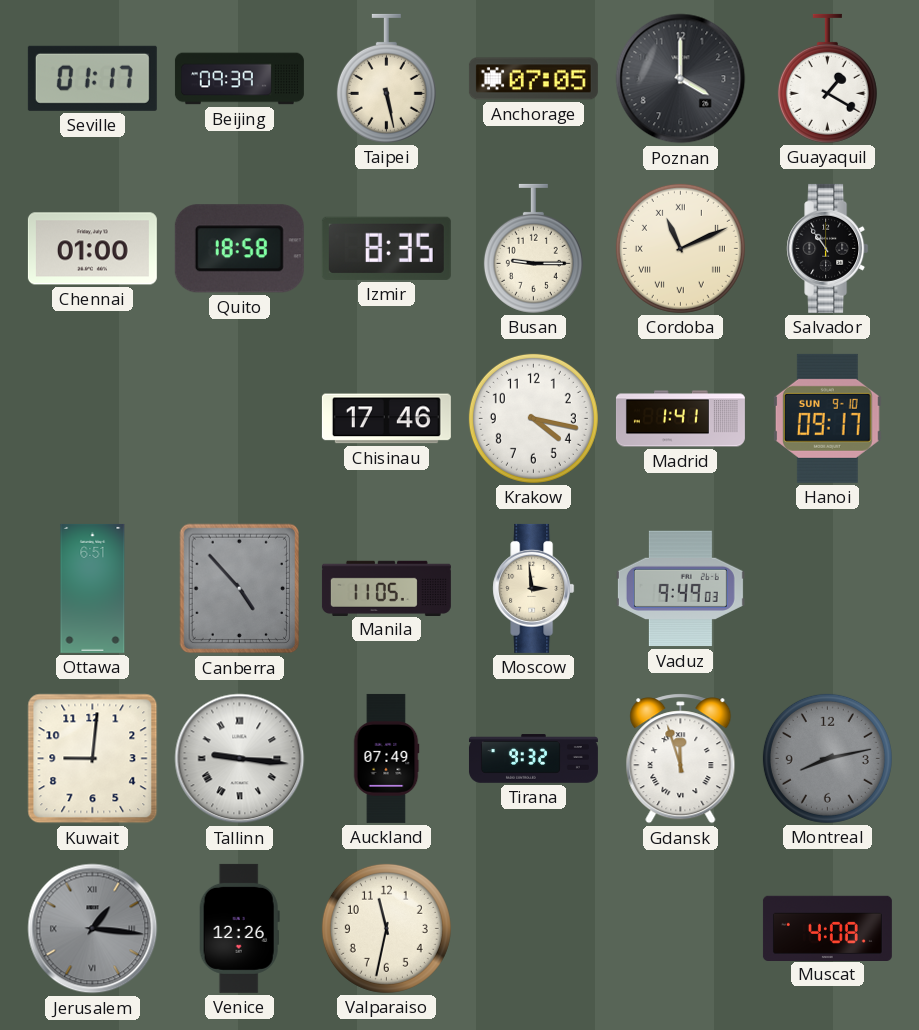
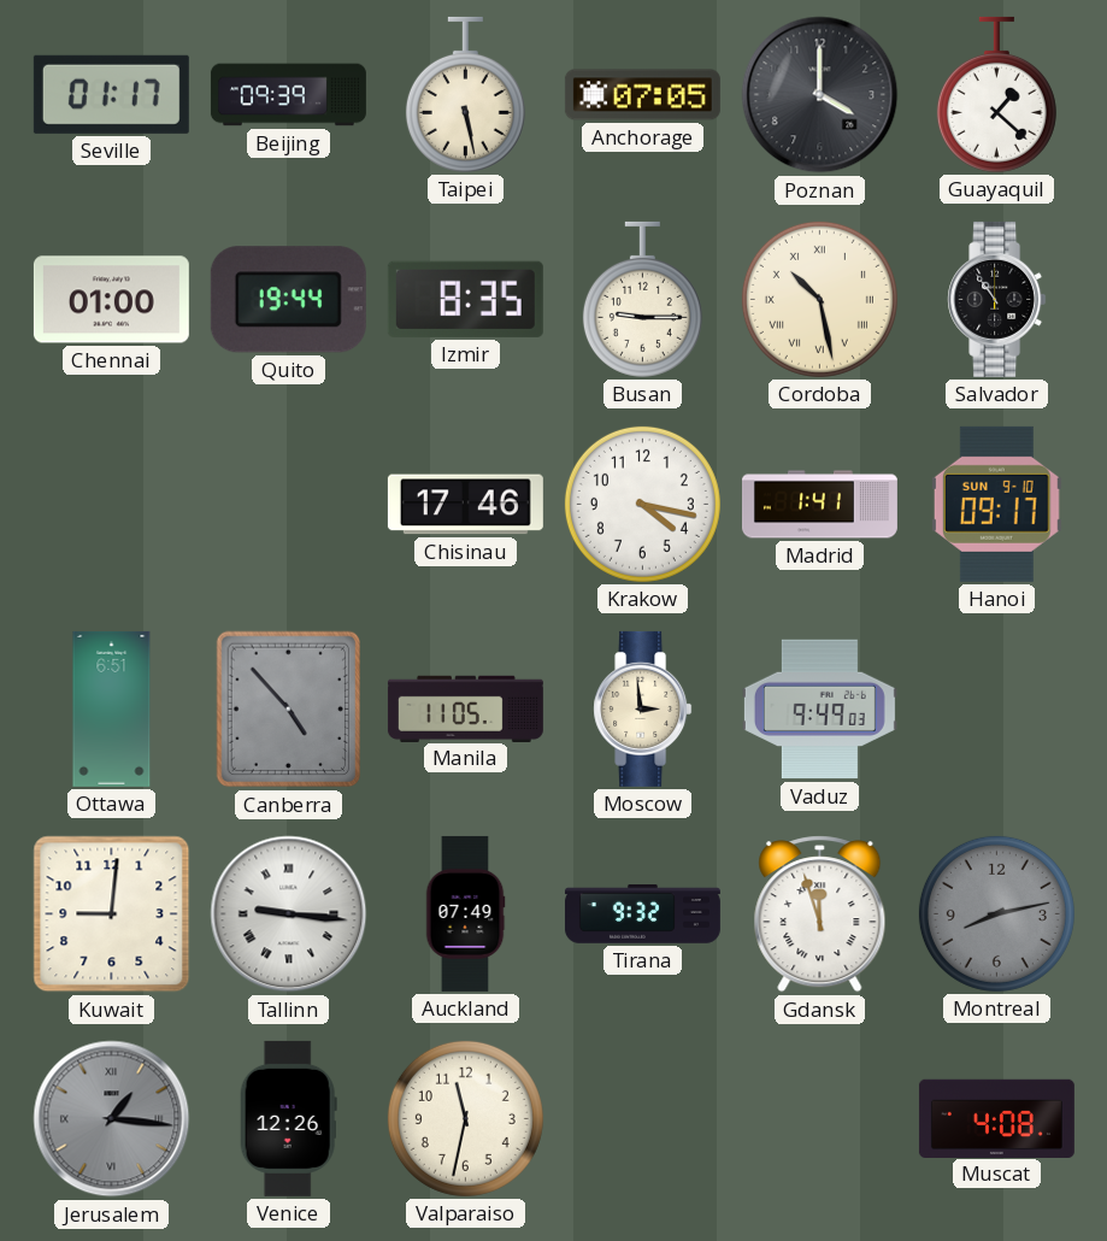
Guayaquil: 1:20 -> 1:22 (996, 94)
Quito: 18:58 -> 19:44 (288, 300)
Cordoba: 11:11 -> 10:28 (819, 299)
